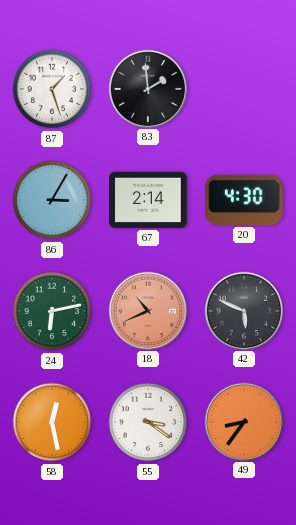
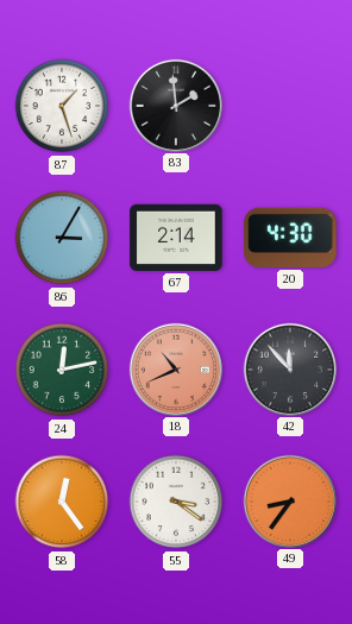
24: 6:13 -> 12:13 (62, 370)
42: 5:49 -> 11:53 (289, 368)
58: 12:28 -> 12:24 (62, 502)
